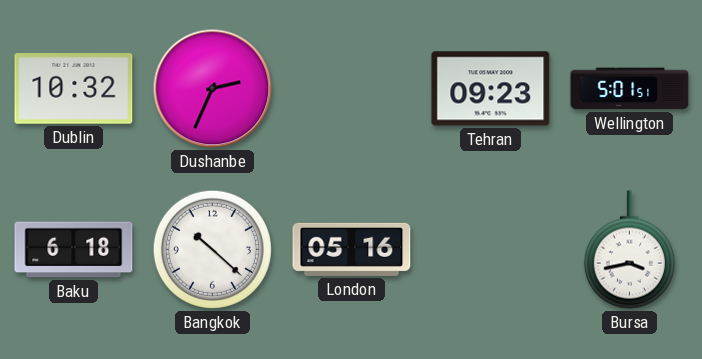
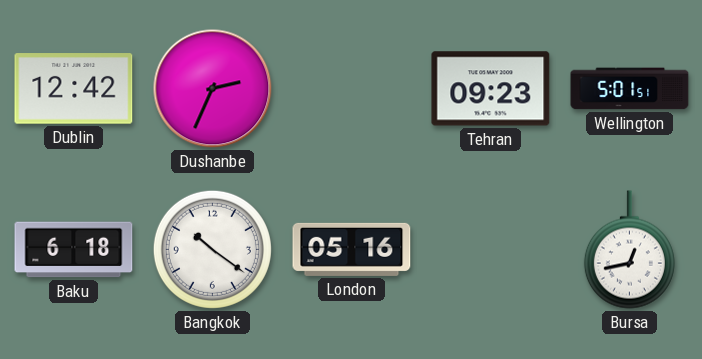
Dublin: 10:32 -> 12:42 (74, 89)
Bangkok: 10:22 -> 10:21 (212, 249)
Bursa: 3:43 -> 12:43 (629, 250)
